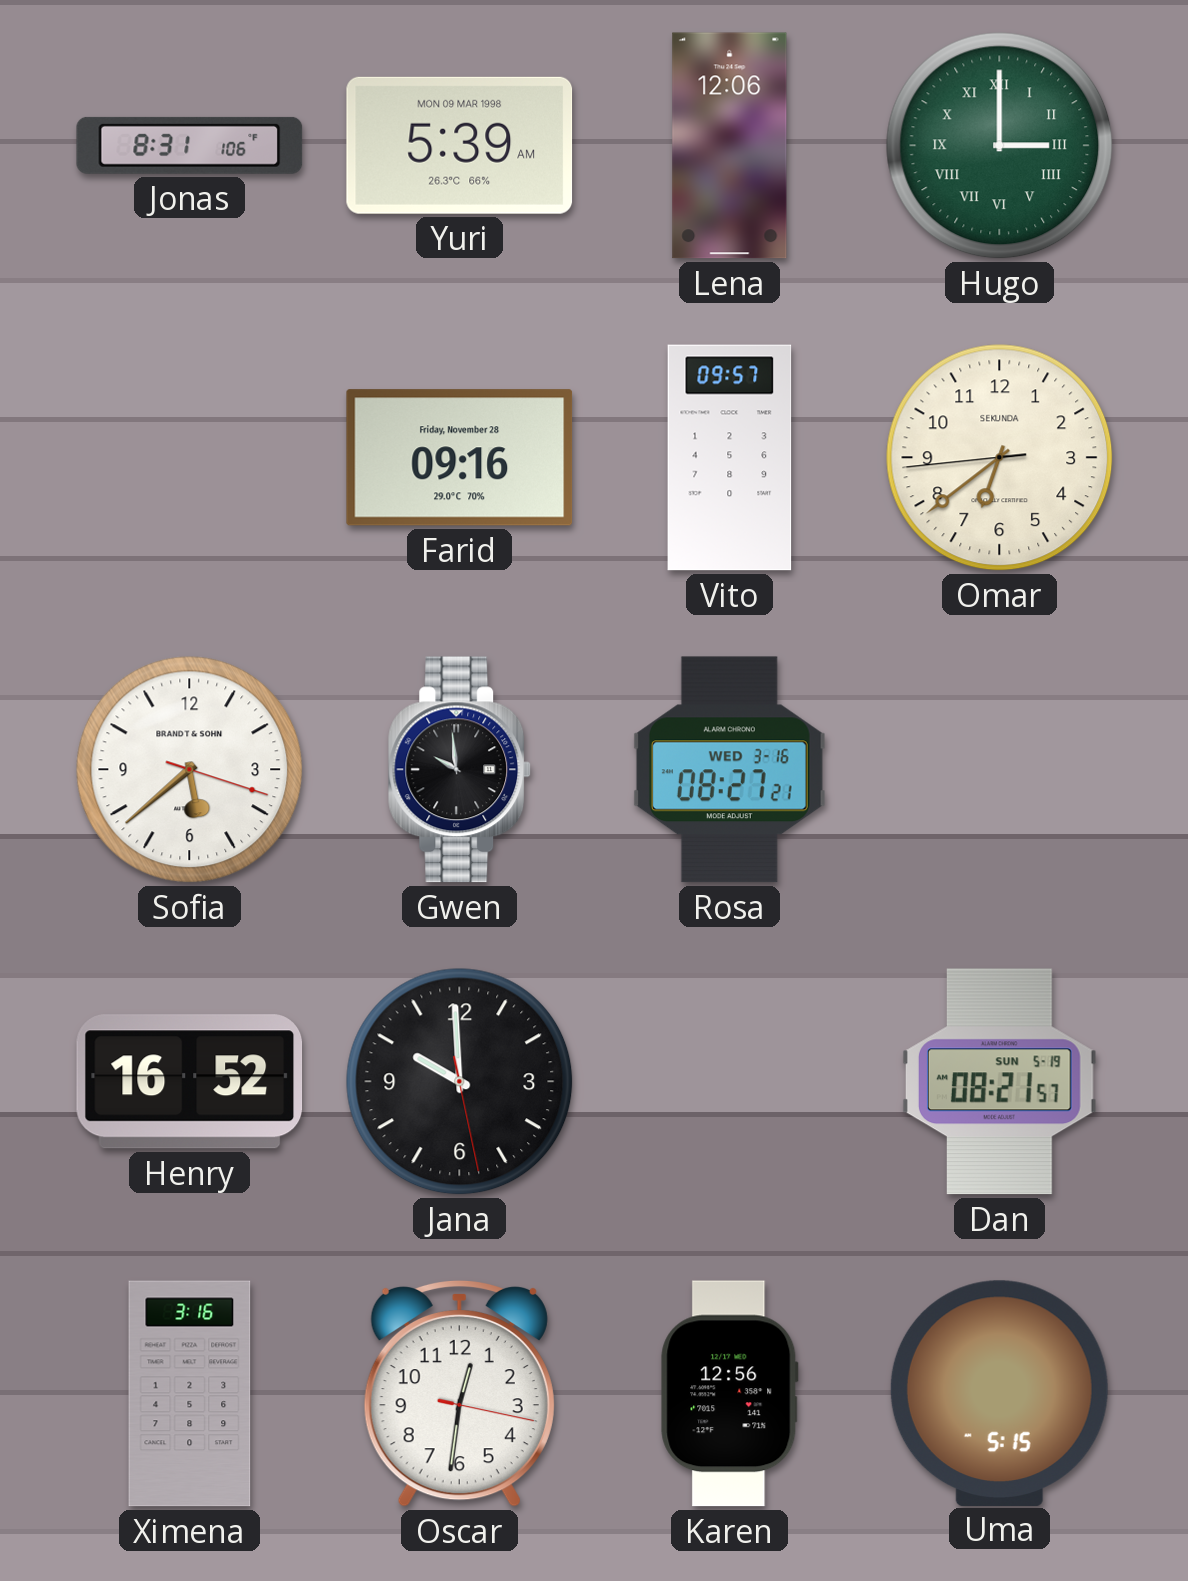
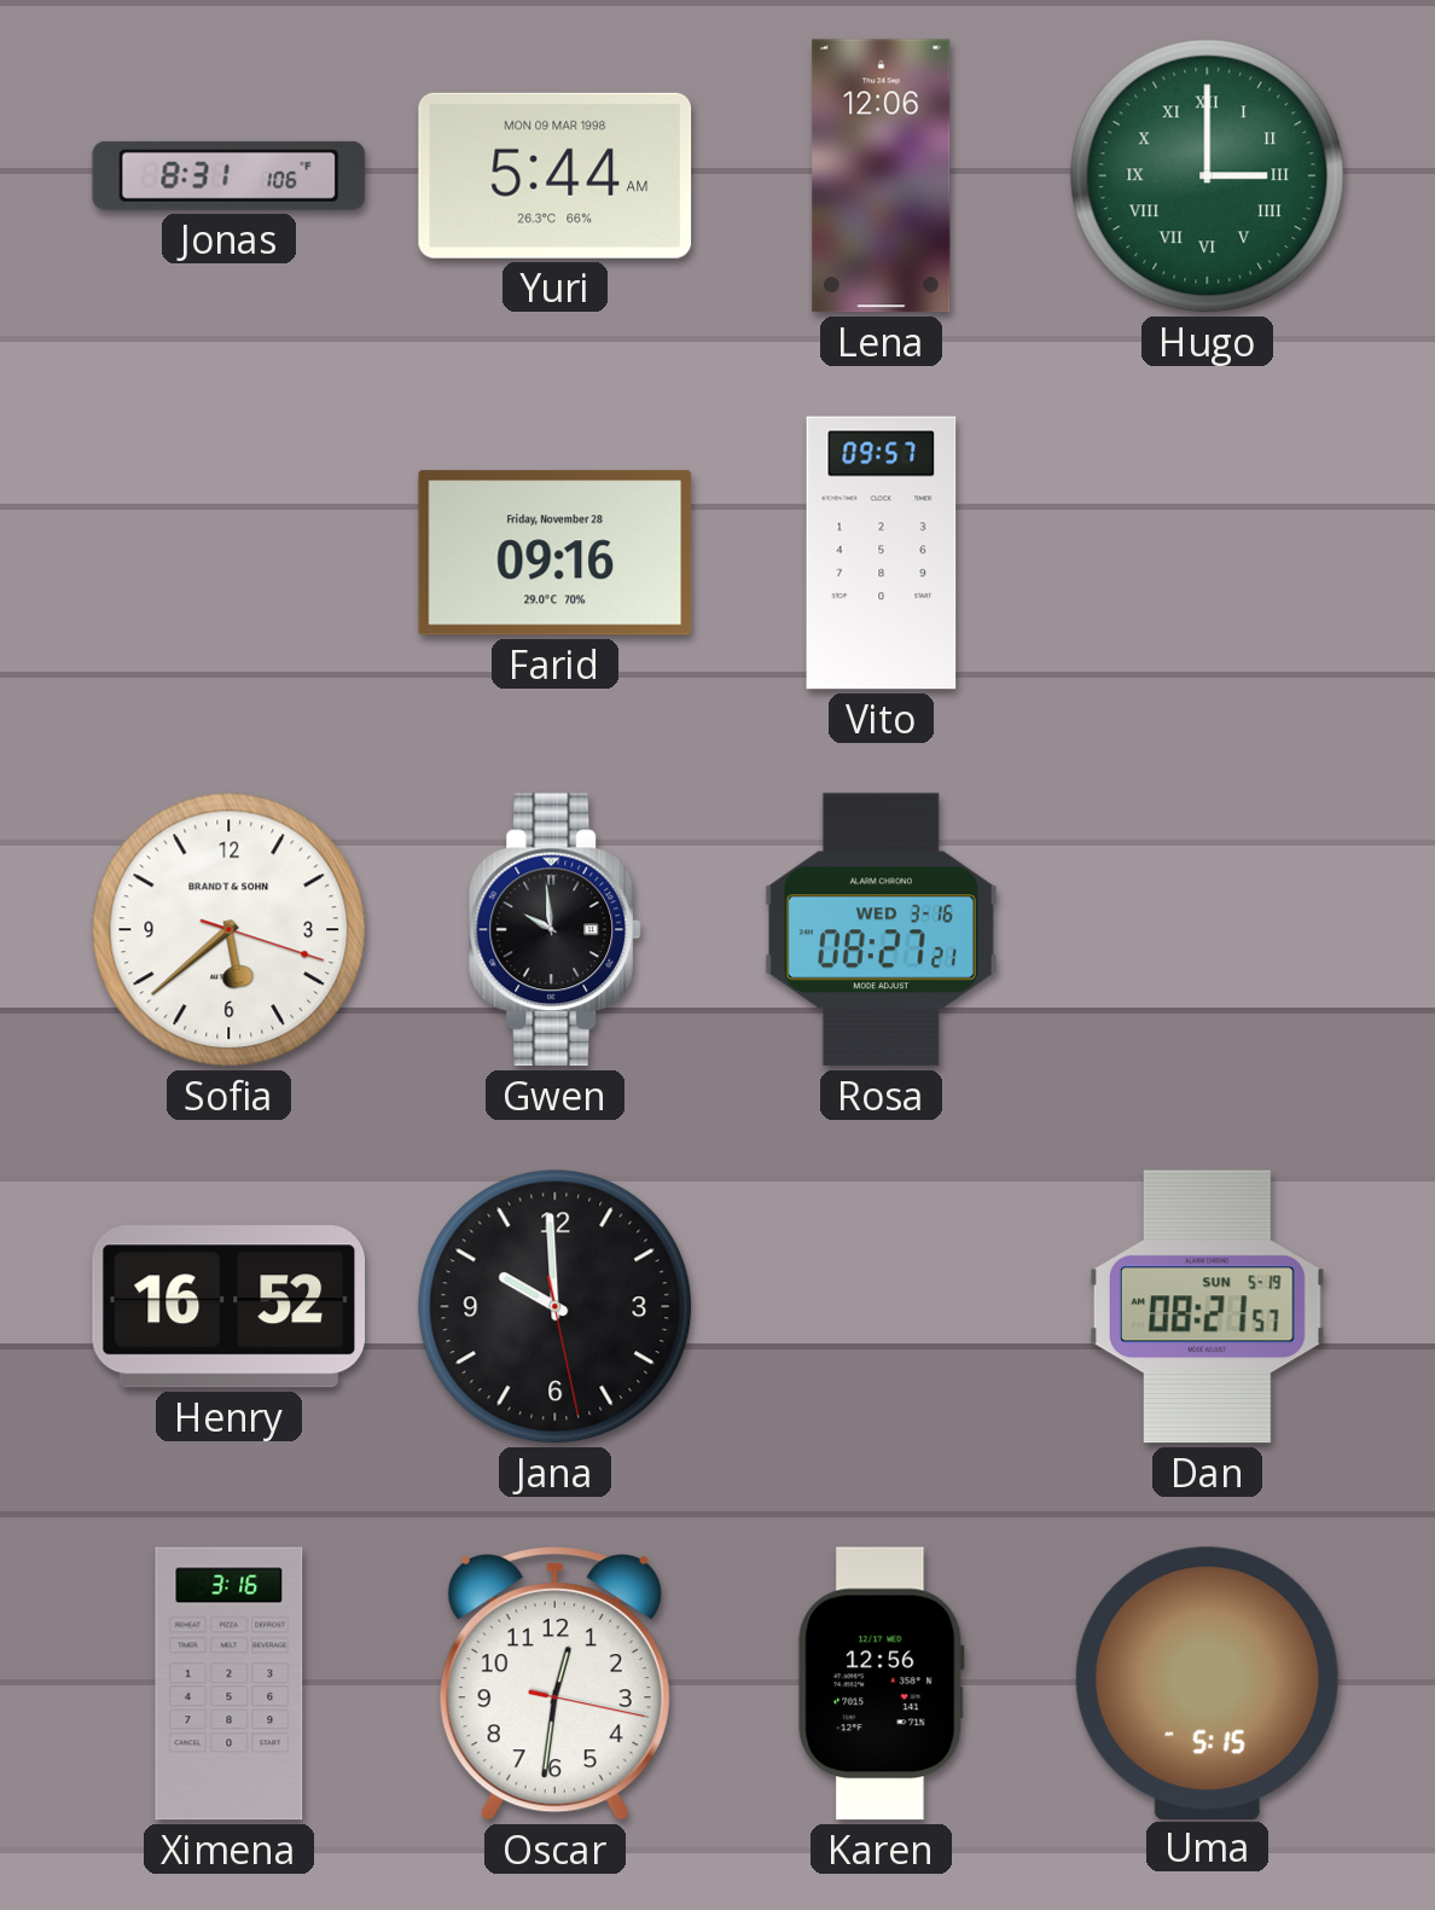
Yuri: 5:39 -> 5:44 (556, 175)
Omar: 6:38 -> none (1000, 458)
